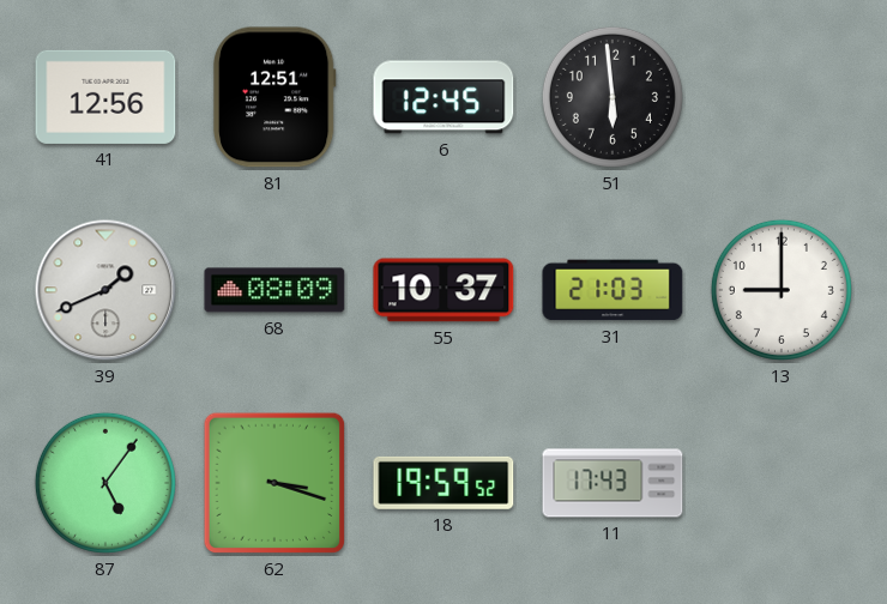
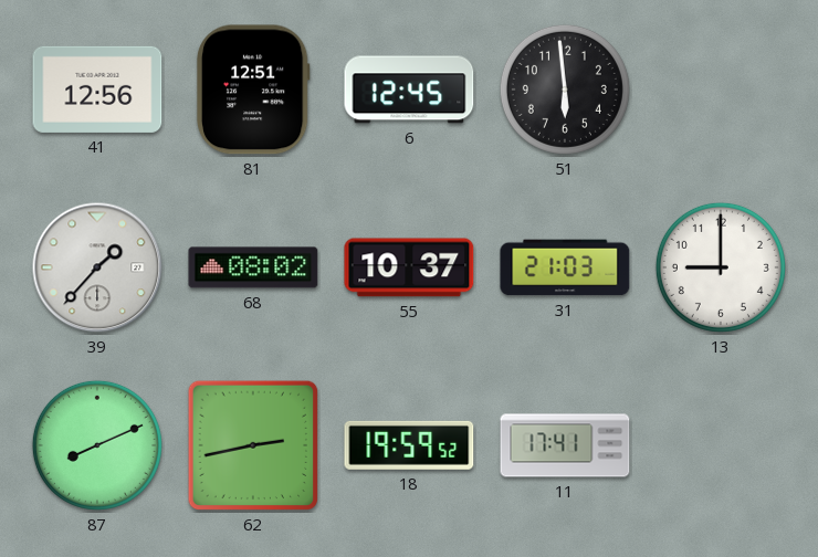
39: 1:41 -> 1:37 (97, 267)
68: 08:09 -> 08:02 (253, 267)
87: 5:06 -> 8:11 (97, 445)
62: 3:18 -> 2:43 (253, 445)
11: 17:43 -> 17:41 (565, 445)
